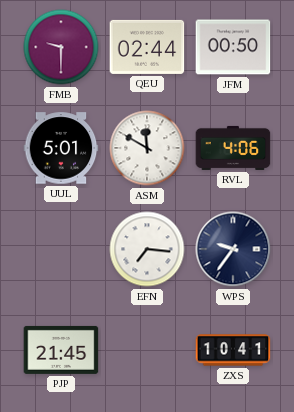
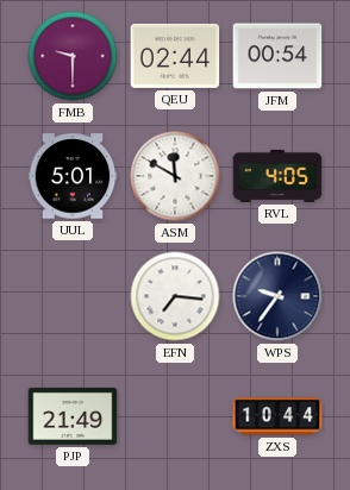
JFM: 00:50 -> 00:54 (277, 56)
RVL: 4:06 -> 4:05 (277, 176)
PJP: 21:45 -> 21:49 (73, 416)
ZXS: 10:41 -> 10:44 (277, 416)
